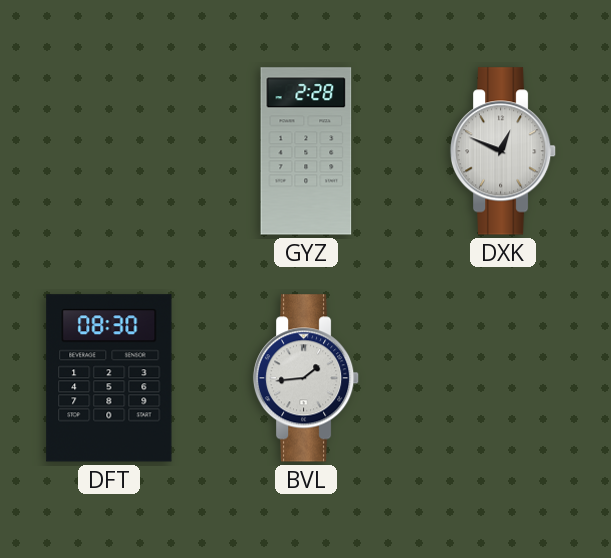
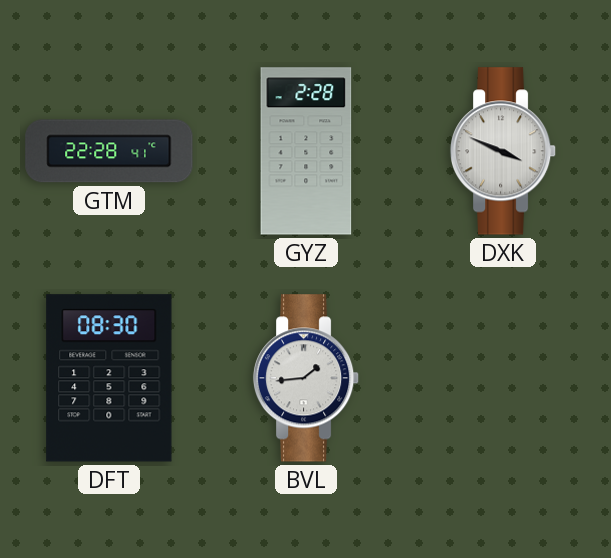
GTM: none -> 22:28 (109, 151)
DXK: 12:49 -> 3:49 (503, 151)
